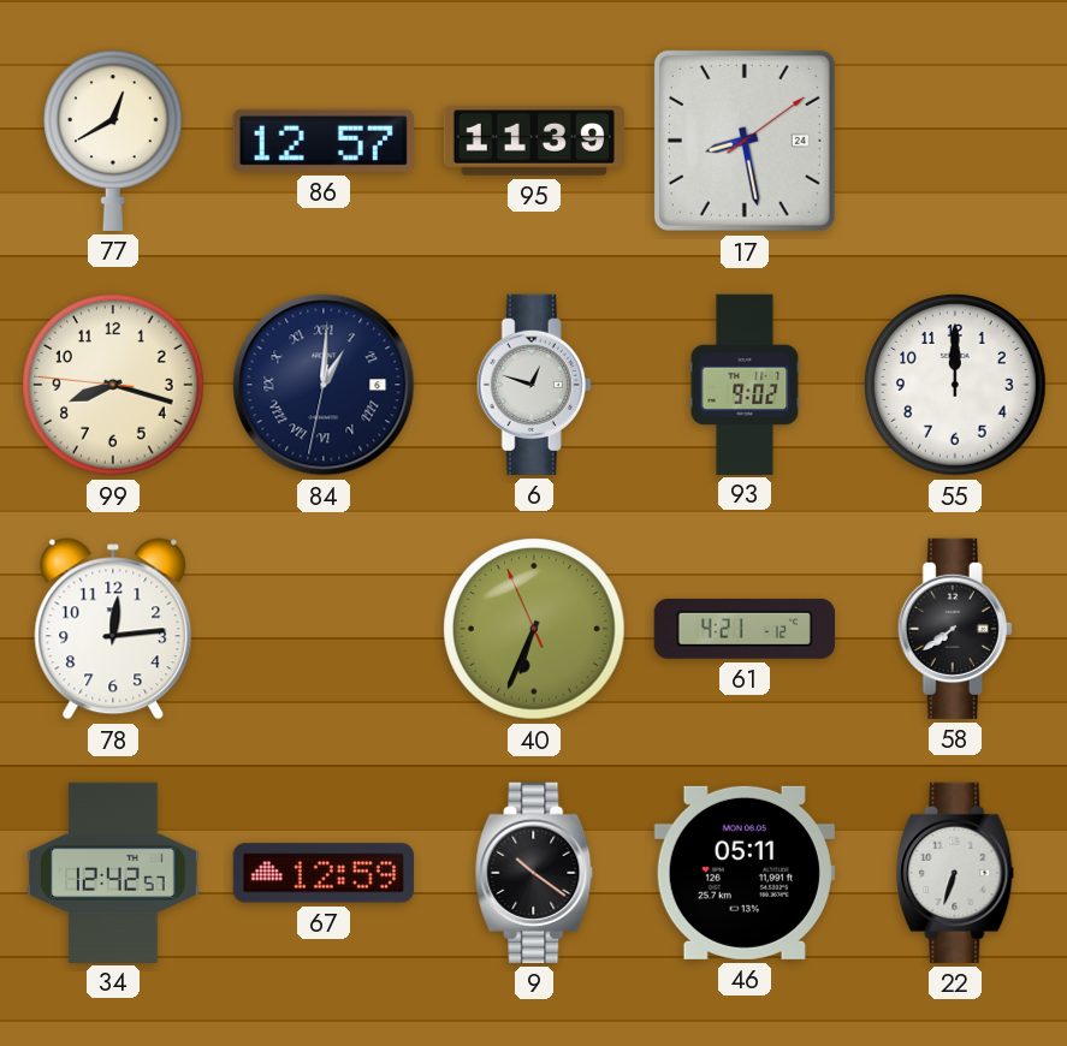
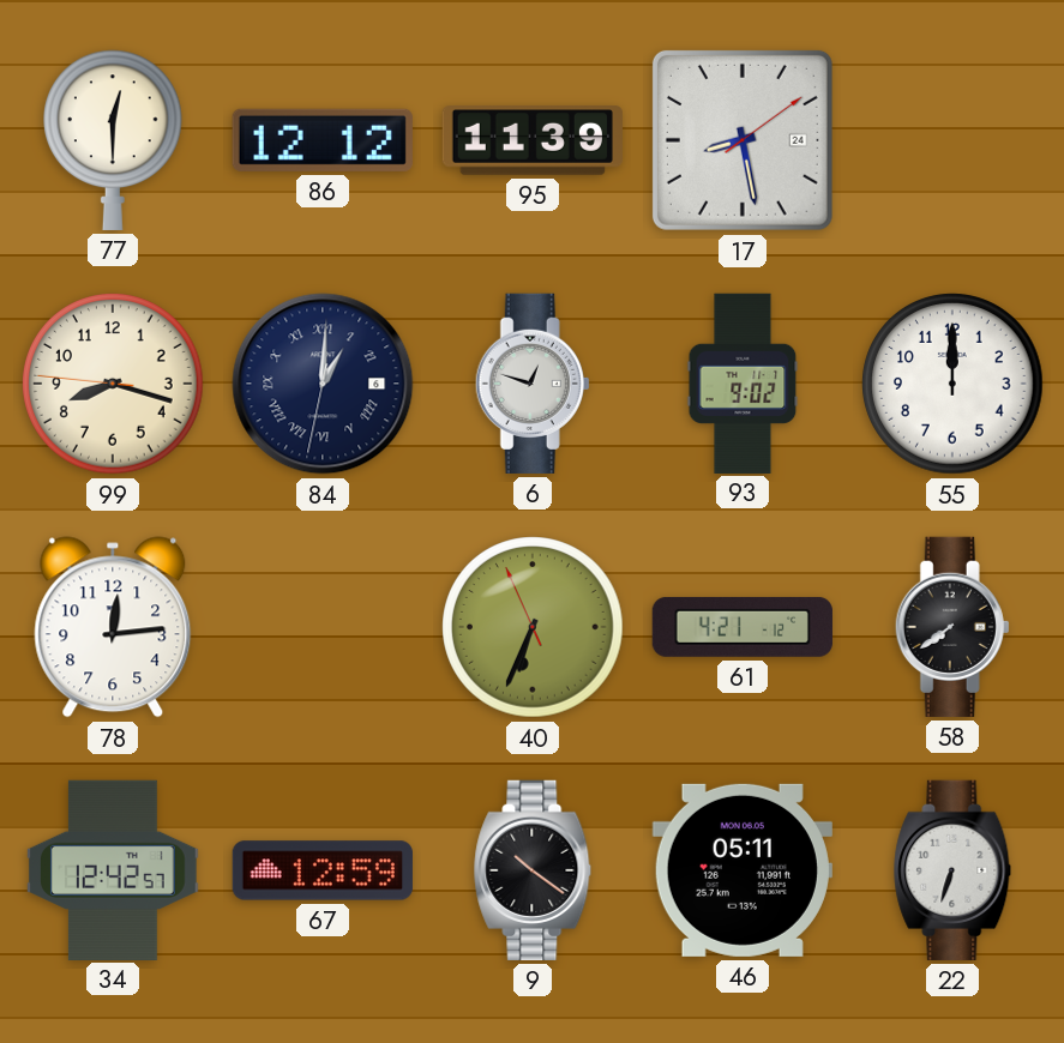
77: 12:40 -> 12:30 (114, 140)
86: 12:57 -> 12:12 (323, 140)
